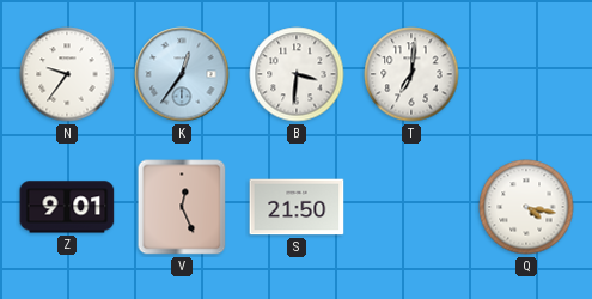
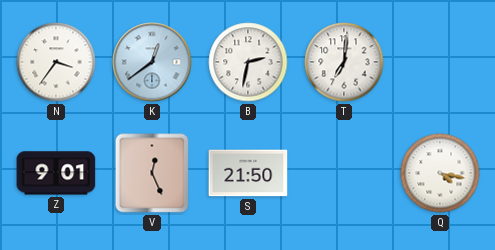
N: 9:36 -> 3:36 (56, 62)
K: 12:36 -> 12:39 (152, 62)
B: 3:31 -> 2:32 (248, 62)
